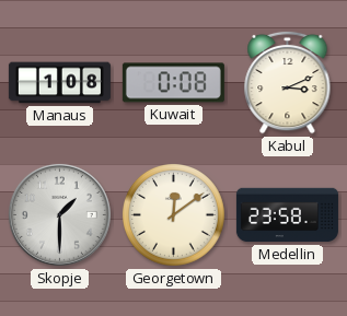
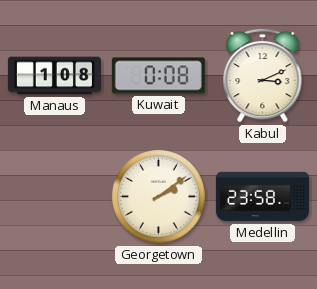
Skopje: 1:30 -> none (59, 214)
Georgetown: 12:09 -> 2:09 (159, 197)
